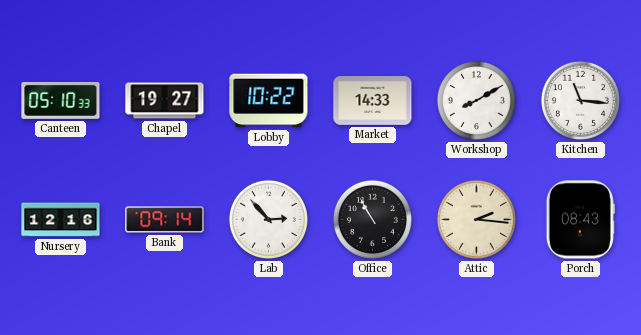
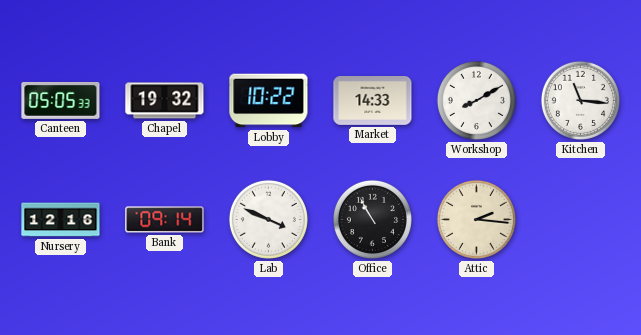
Canteen: 05:10 -> 05:05 (61, 100)
Chapel: 19:27 -> 19:32 (165, 101)
Lab: 2:53 -> 3:49 (268, 219)
Porch: 08:43 -> none (580, 220)
